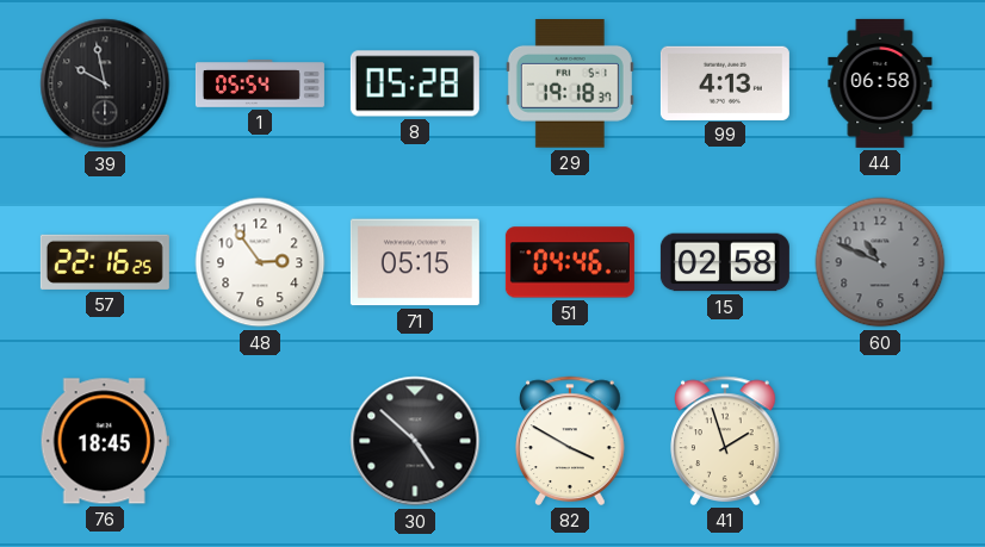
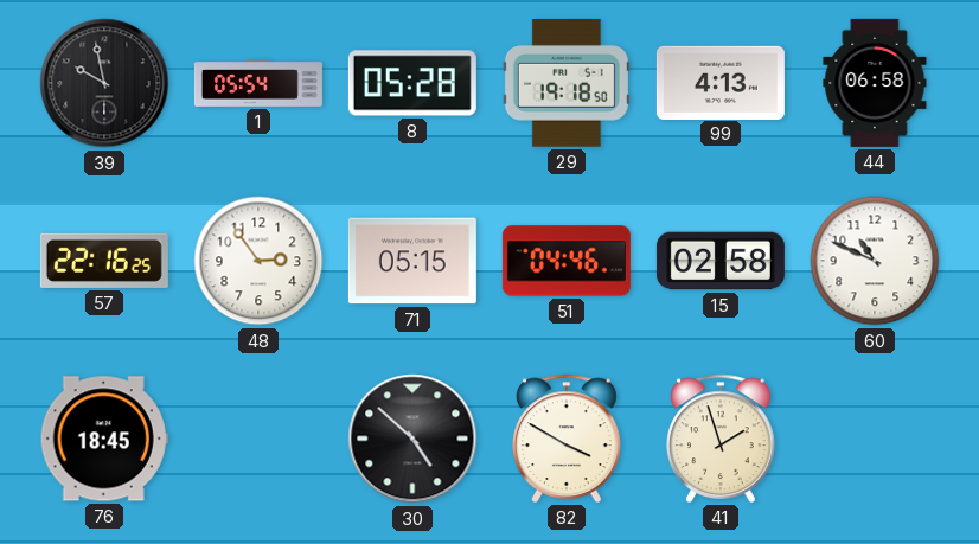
29: 19:18:37 -> 19:18:50 (567, 84)
60 dial: grey -> white (875, 261)
